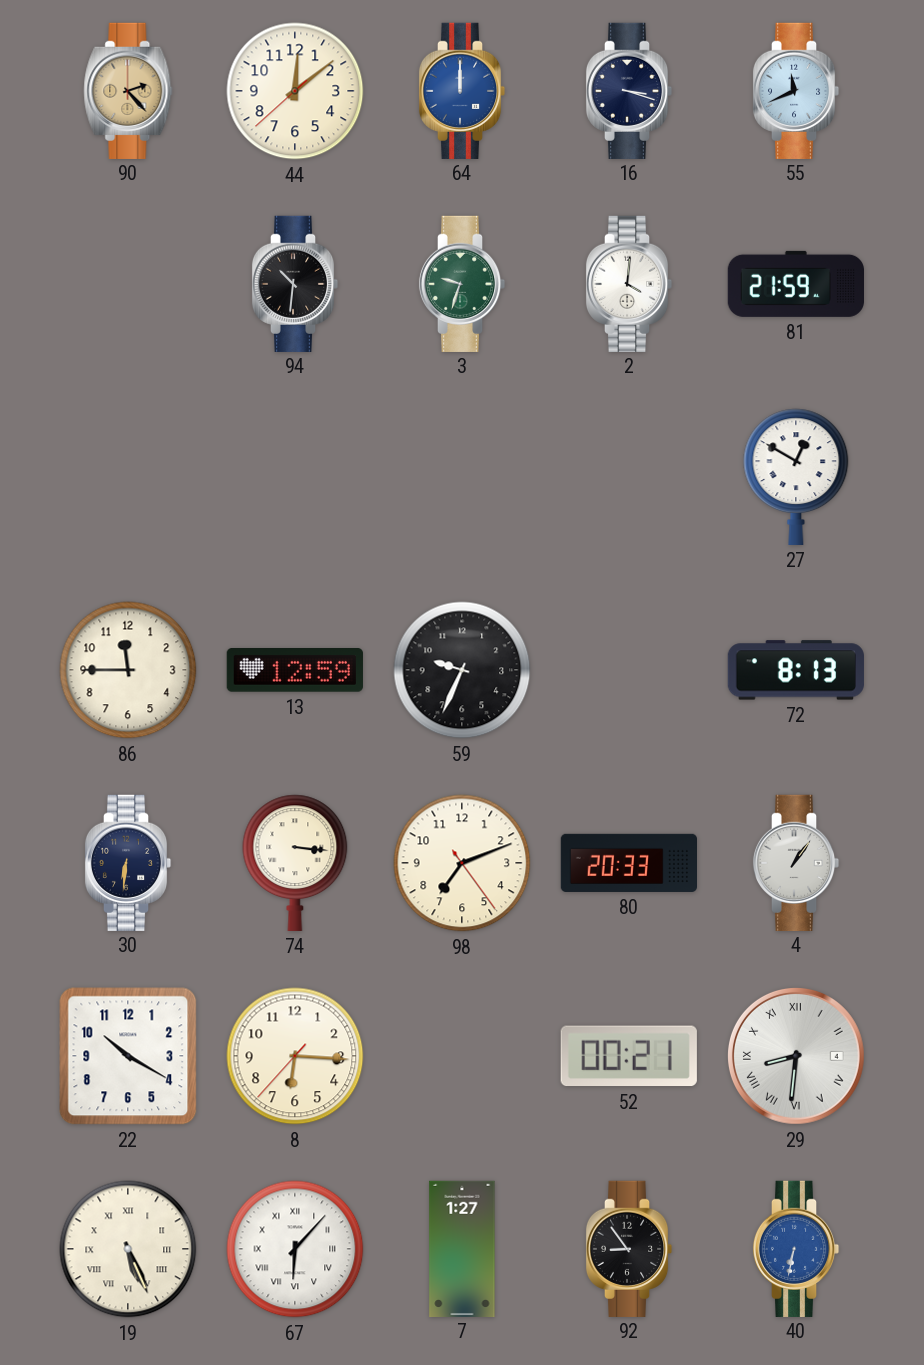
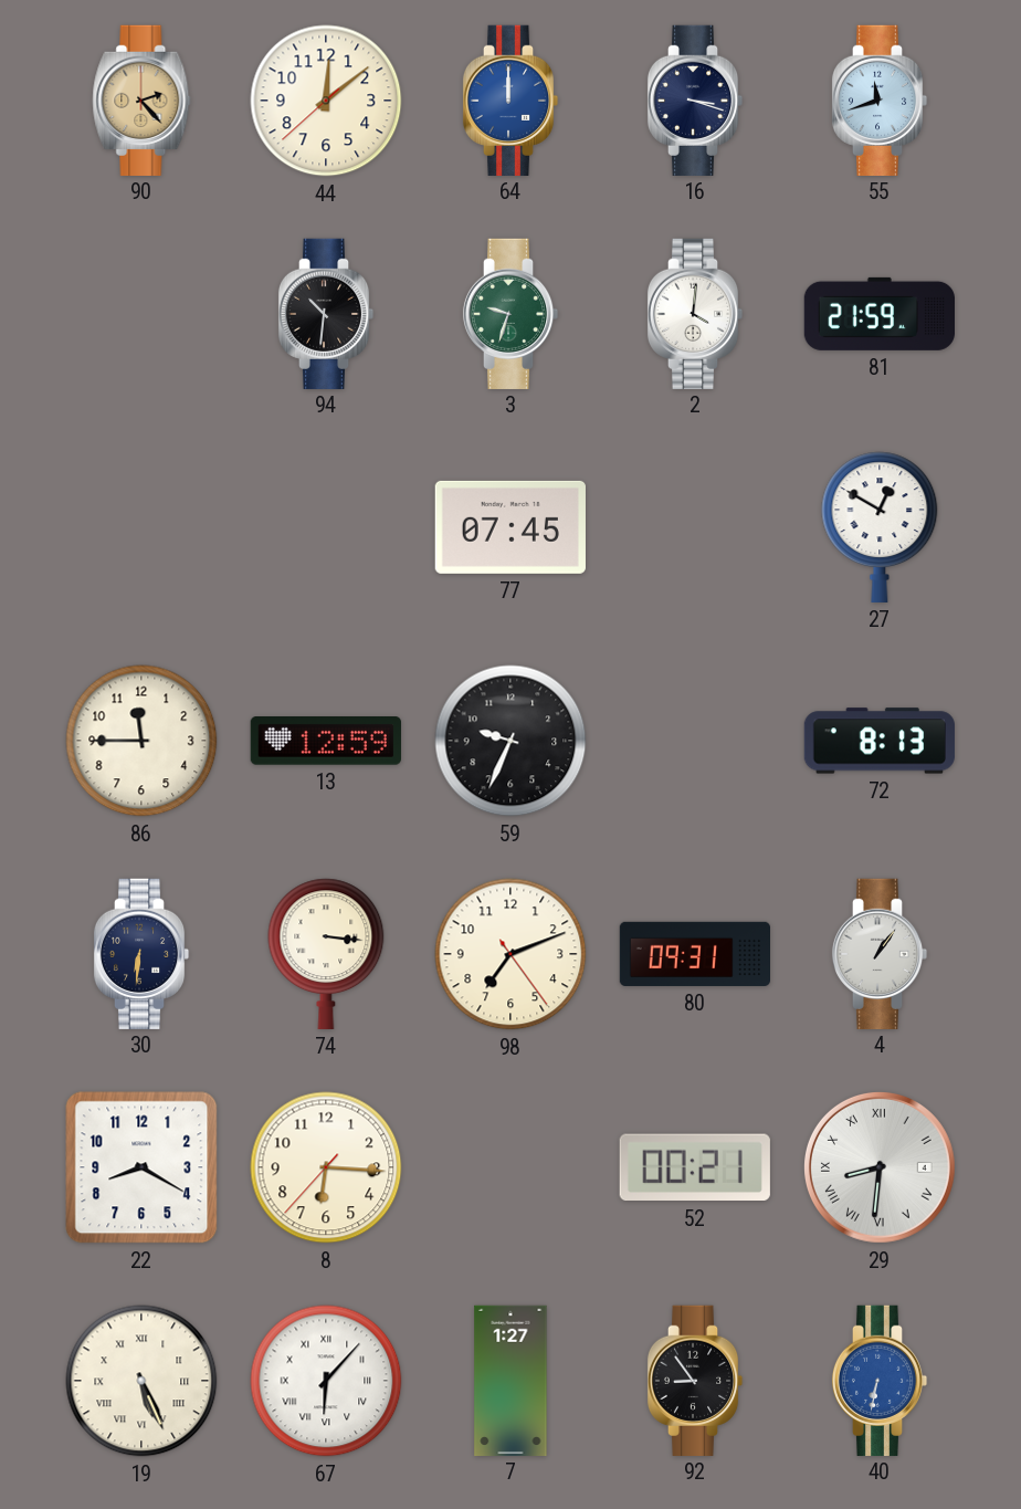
55: 11:41 -> 11:42 (880, 99)
77: none -> 07:45 (510, 527)
80: 20:33 -> 09:31 (694, 954)
22: 10:20 -> 8:20 (141, 1167)
